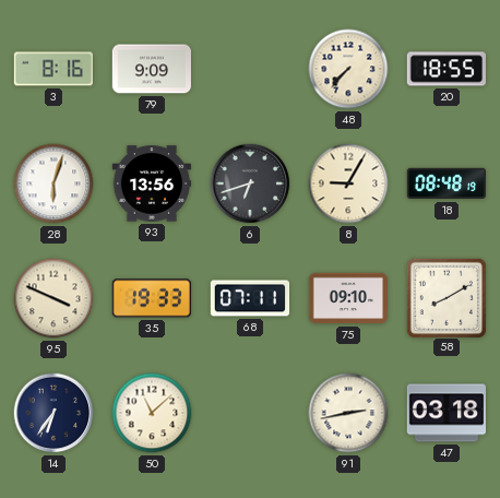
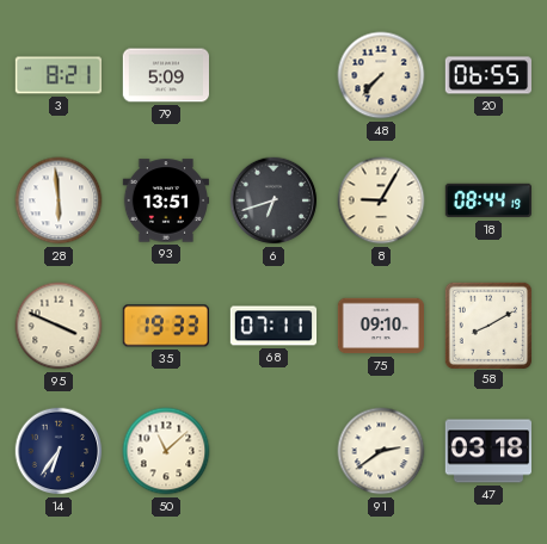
3: 8:16 -> 8:21 (57, 75)
79: 9:09 -> 5:09 (165, 75)
20: 18:55 -> 06:55 (487, 75)
28: 6:03 -> 5:59 (59, 200)
93: 13:56 -> 13:51 (165, 200)
18: 08:48 -> 08:44 (487, 200)
91: 2:43 -> 2:39 (381, 451)
